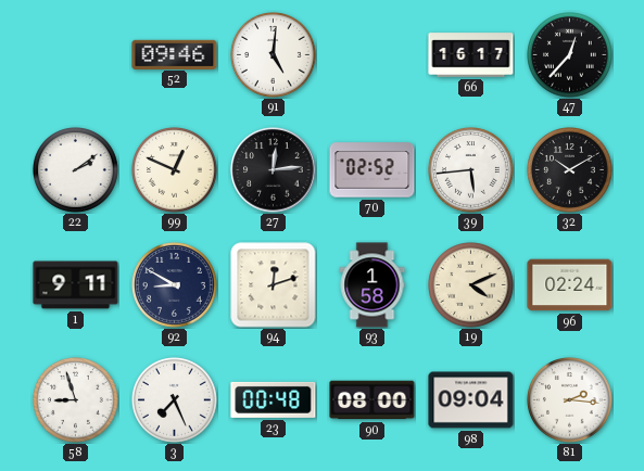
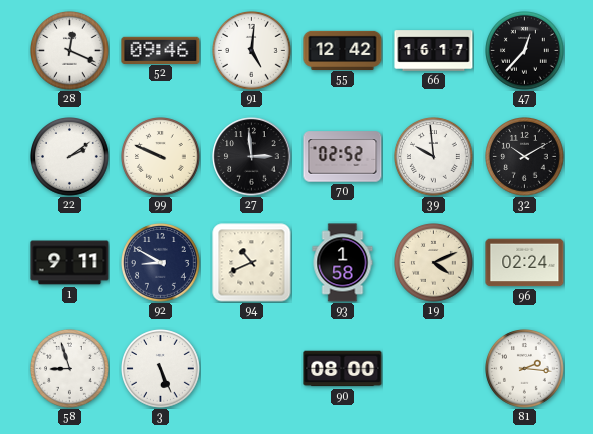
28: none -> 12:19 (70, 51)
55: none -> 12:42 (343, 50)
99: 12:49 -> 9:49 (161, 157)
27: 12:14 -> 2:59 (252, 157)
39: 5:44 -> 9:59 (434, 157)
94: 12:12 -> 10:41 (252, 263)
3: 7:26 -> 5:26 (161, 369)
23: 00:48 -> none (274, 399)
98: 09:04 -> none (471, 400)
